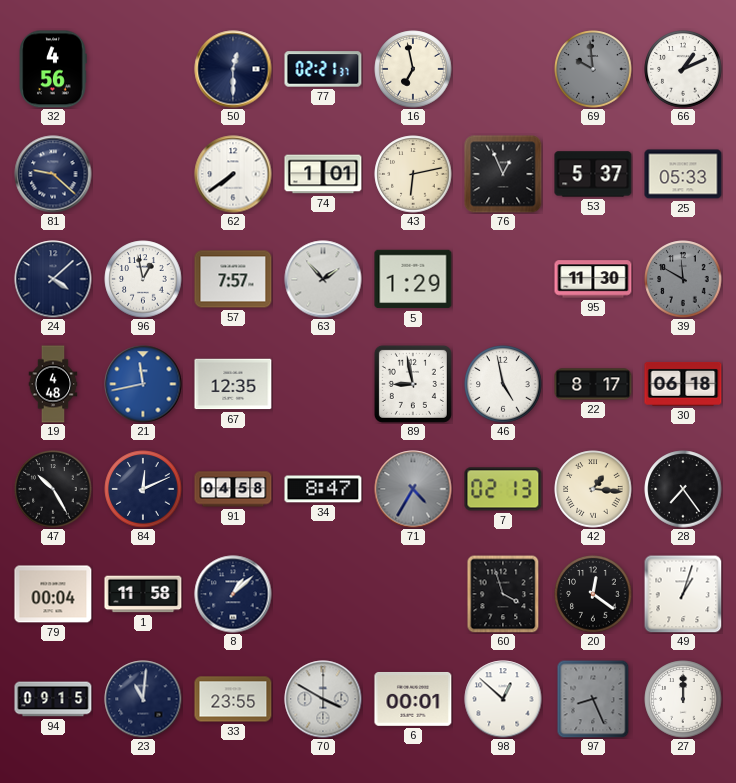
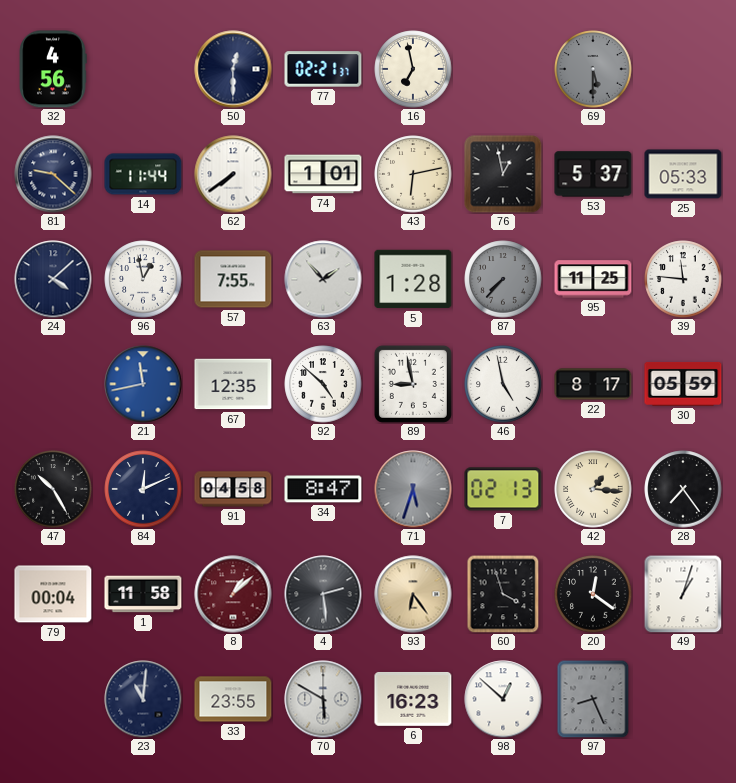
69: 9:59 -> 5:30 (593, 69)
66: 1:11 -> none (683, 69)
14: none -> 11:44 (143, 174)
76: 12:56 -> 12:58 (503, 174)
57: 7:57 -> 7:55 (233, 279)
5: 1:29 -> 1:28 (413, 279)
87: none -> 7:37 (503, 279)
95: 11:30 -> 11:25 (593, 279)
39: 11:50 -> 11:46 (683, 279)
39 dial: grey -> white (683, 279)
19: 4:48 -> none (53, 384)
92: none -> 4:52 (323, 384)
30: 06:18 -> 05:59 (683, 384)
71: 4:35 -> 5:33 (413, 489)
8 dial: navy -> burgundy (233, 594)
4: none -> 2:29 (323, 594)
93: none -> 6:24 (413, 594)
94: 09:15 -> none (53, 699)
70: 3:50 -> 5:50 (323, 699)
6: 00:01 -> 16:23 (413, 699)
27: 12:00 -> none (683, 699)
